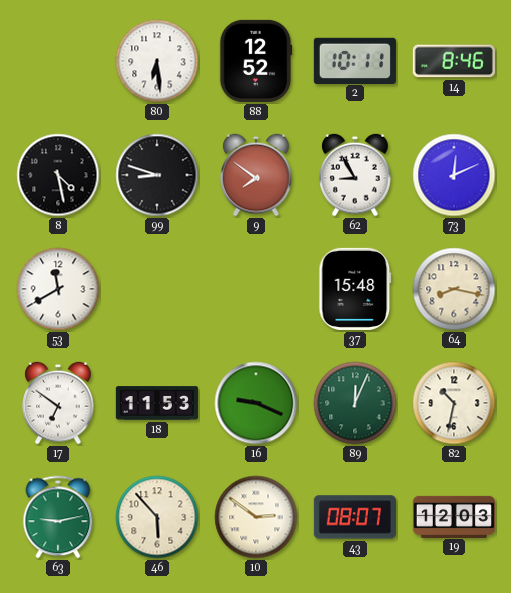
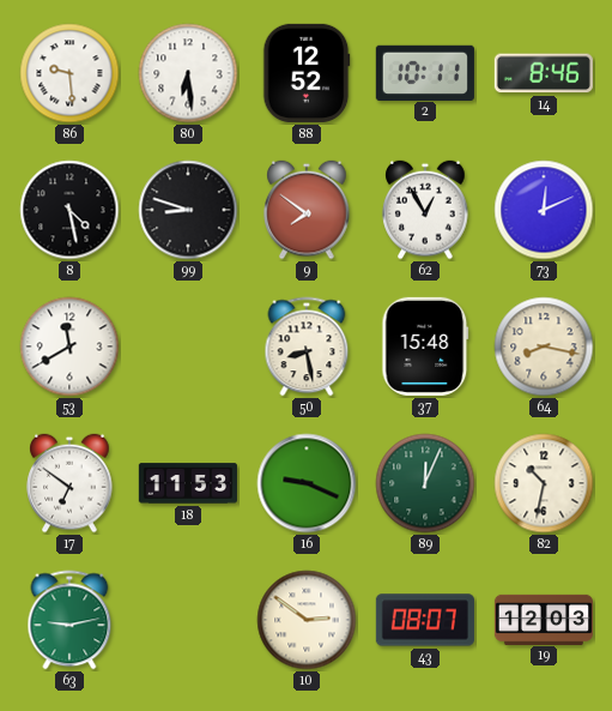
86: none -> 9:29 (69, 73)
62: 8:55 -> 12:55 (425, 210)
50: none -> 8:28 (307, 347)
46: 5:53 -> none (157, 517)
